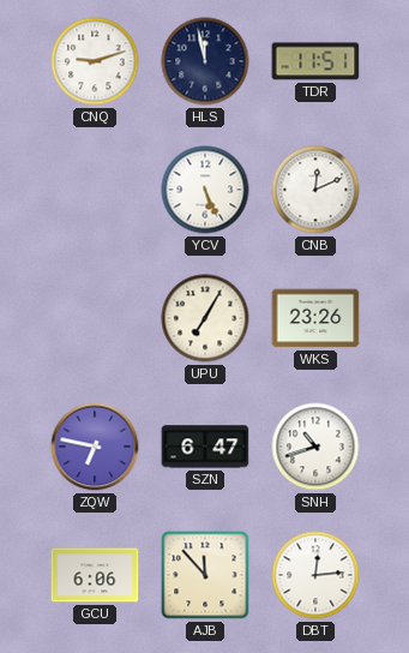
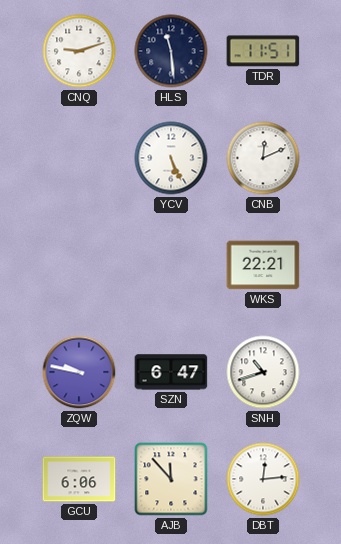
HLS: 11:58 -> 11:29 (171, 51)
UPU: 7:05 -> none (205, 318)
WKS: 23:26 -> 22:21 (263, 265)
ZQW: 6:47 -> 9:47 (79, 372)
